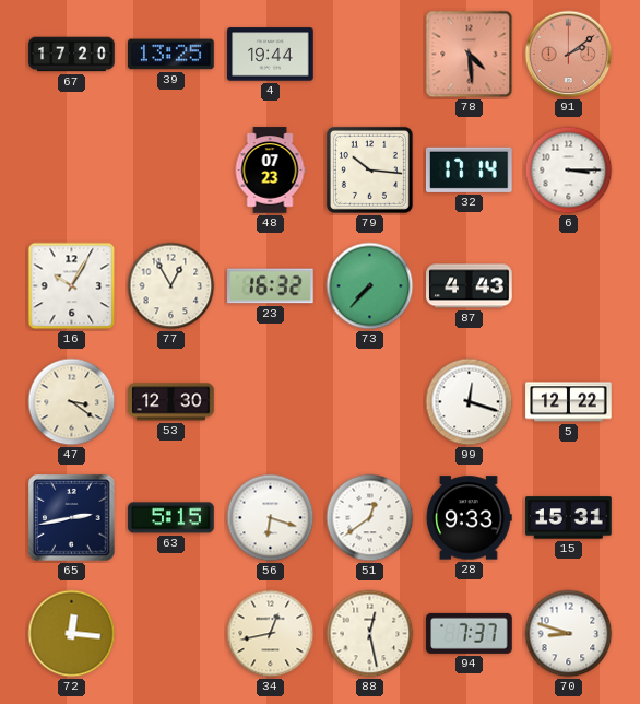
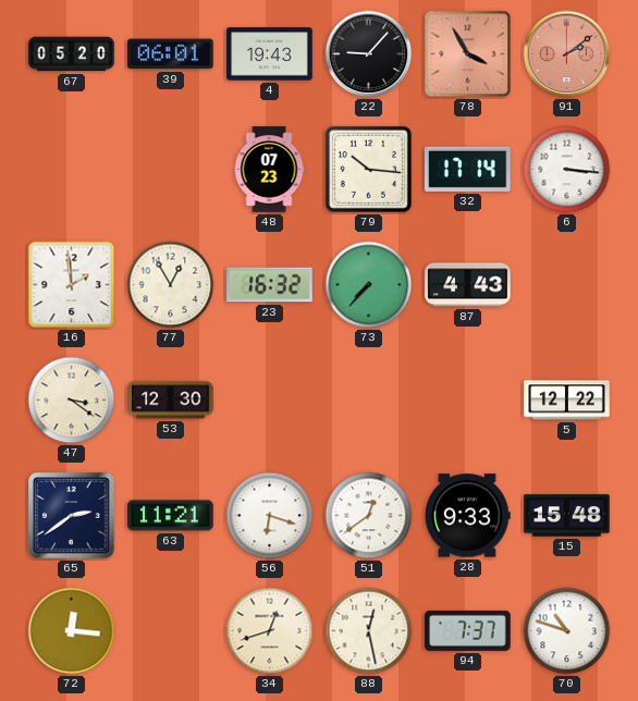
67: 17:20 -> 05:20 (72, 54)
39: 13:25 -> 06:01 (171, 54)
4: 19:44 -> 19:43 (270, 54)
22: none -> 9:07 (369, 54)
78: 4:29 -> 3:55 (468, 54)
6: 3:15 -> 3:16 (567, 170)
16: 10:05 -> 1:59 (72, 285)
99: 12:18 -> none (470, 402)
65: 2:43 -> 2:39 (72, 516)
63: 5:15 -> 11:21 (171, 516)
15: 15:31 -> 15:48 (567, 516)
34: 12:43 -> 12:42 (270, 631)
70: 8:48 -> 10:48 (567, 631)
